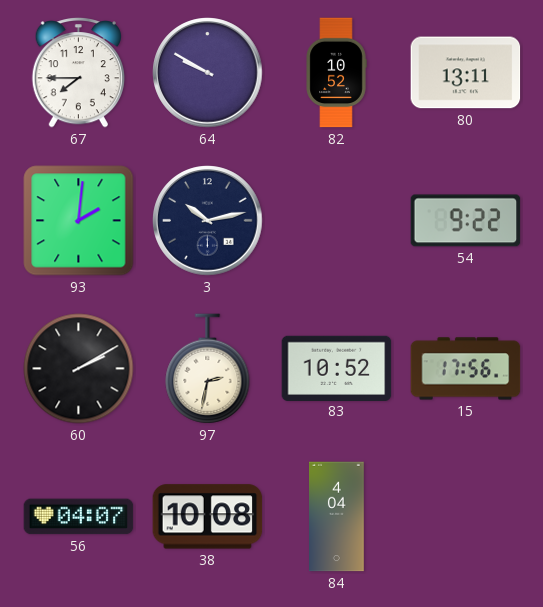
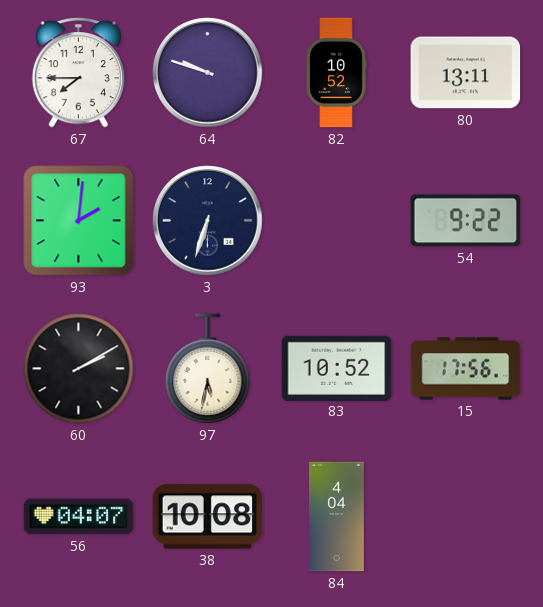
64: 9:50 -> 9:48 (208, 73)
3: 10:13 -> 6:33 (208, 221)
97: 2:32 -> 5:32 (208, 369)
